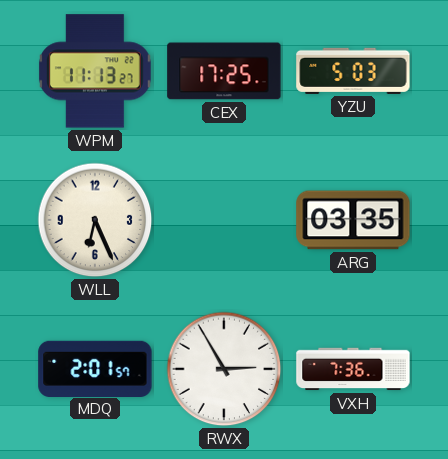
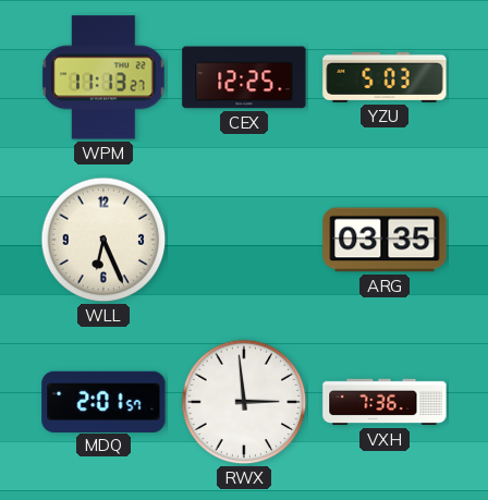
CEX: 17:25 -> 12:25 (244, 77)
RWX: 2:55 -> 2:59 (244, 402)
